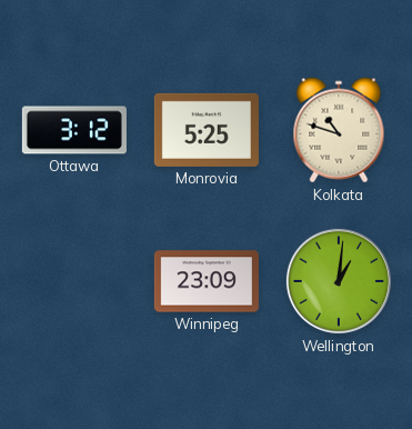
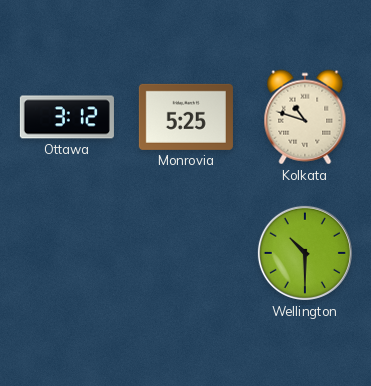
Winnipeg: 23:09 -> none (207, 281)
Wellington: 1:01 -> 10:30 (305, 253)
